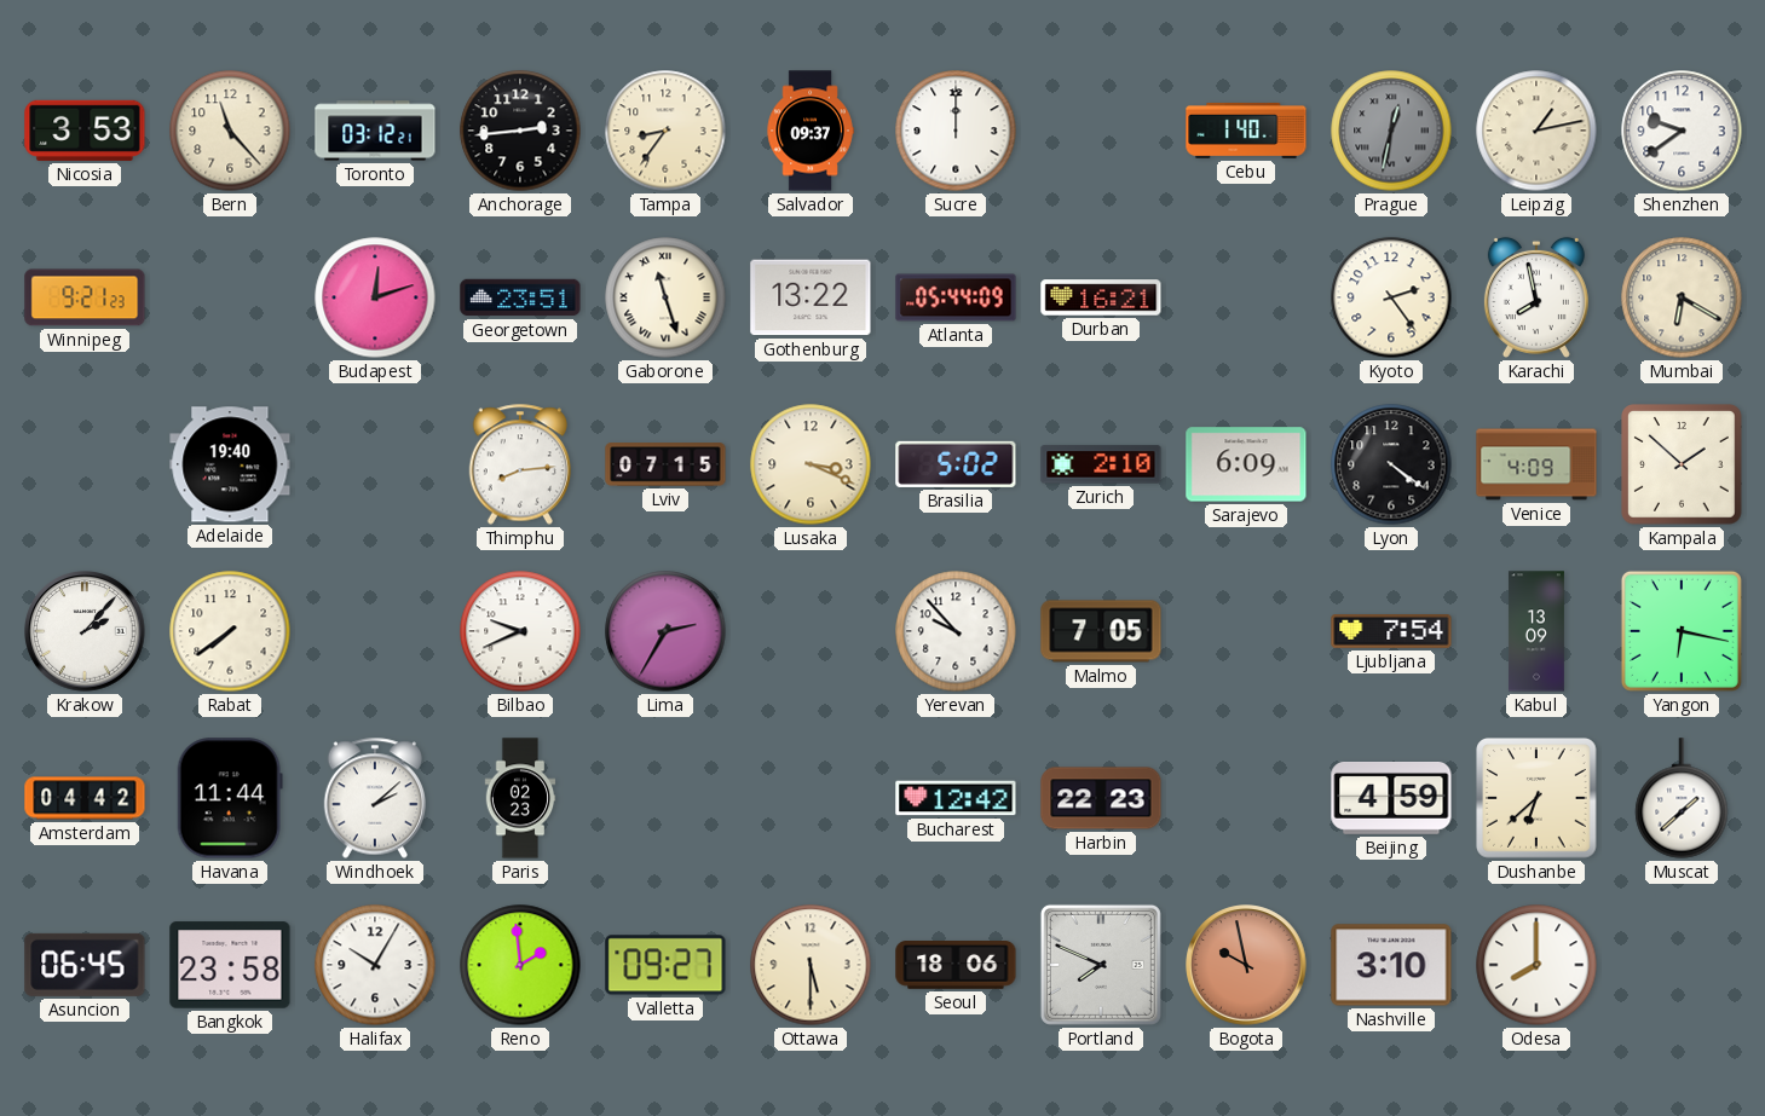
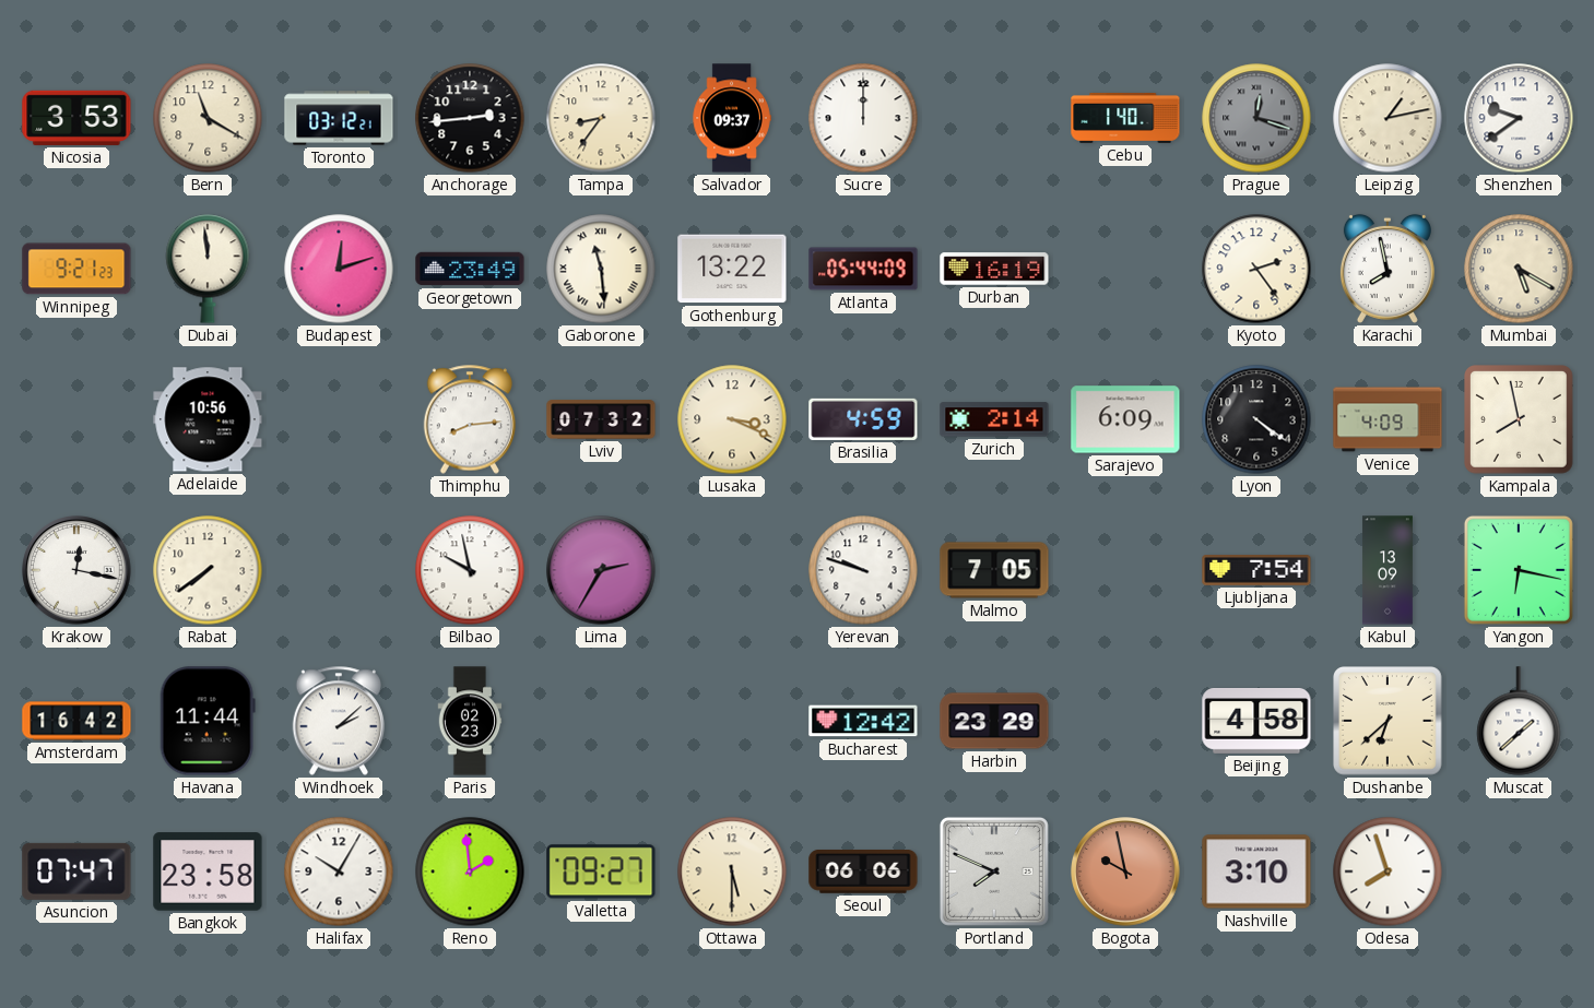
Bern: 11:23 -> 11:20 (208, 118)
Prague: 12:32 -> 12:18 (1256, 118)
Dubai: none -> 11:59 (208, 269)
Georgetown: 23:51 -> 23:49 (470, 269)
Gaborone: 11:27 -> 11:29 (601, 269)
Durban: 16:21 -> 16:19 (994, 269)
Mumbai: 6:20 -> 5:20 (1519, 269)
Adelaide: 19:40 -> 10:56 (208, 419)
Lviv: 07:15 -> 07:32 (601, 419)
Brasilia: 5:02 -> 4:59 (863, 419)
Zurich: 2:10 -> 2:14 (994, 419)
Kampala: 1:52 -> 7:58 (1520, 420)
Krakow: 2:07 -> 12:17 (76, 570)
Bilbao: 9:41 -> 9:58 (470, 570)
Yerevan: 9:53 -> 9:48 (863, 570)
Amsterdam: 04:42 -> 16:42 (76, 721)
Harbin: 22:23 -> 23:29 (994, 721)
Beijing: 4:59 -> 4:58 (1256, 722)
Asuncion: 06:45 -> 07:47 (76, 871)
Seoul: 18:06 -> 06:06 (863, 873)
Odesa: 8:00 -> 7:57 (1388, 871)
